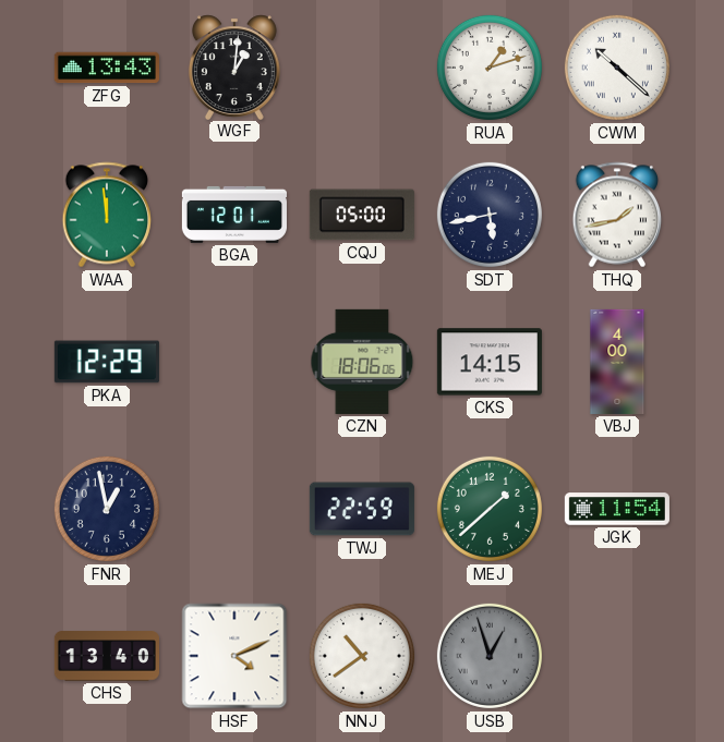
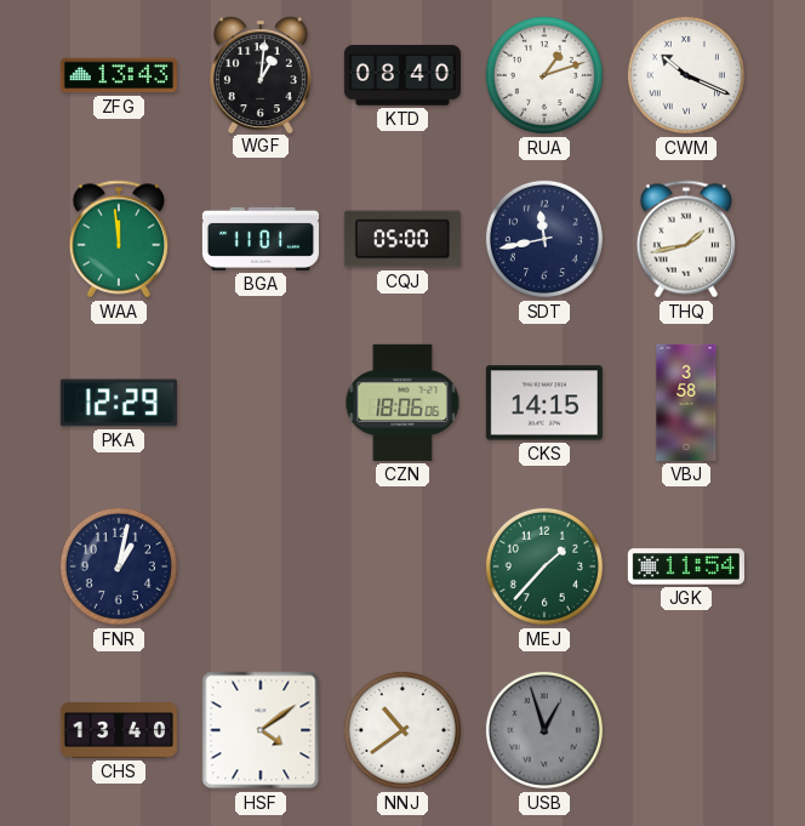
KTD: none -> 08:40 (402, 75)
CWM: 10:22 -> 10:19 (686, 75)
BGA: 12:01 -> 11:01 (261, 239)
SDT: 5:43 -> 11:43 (544, 239)
VBJ: 4:00 -> 3:58 (686, 403)
FNR: 12:58 -> 1:02 (119, 566)
TWJ: 22:59 -> none (362, 509)
MEJ: 1:38 -> 1:37 (544, 566)
HSF: 4:11 -> 4:09 (261, 730)
